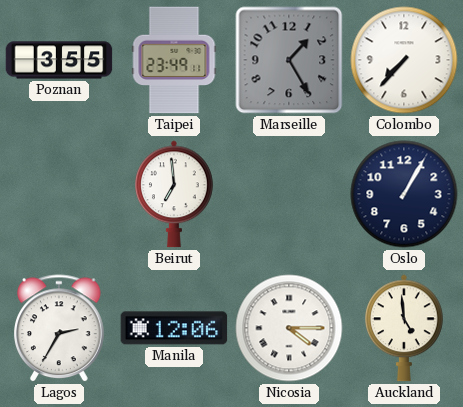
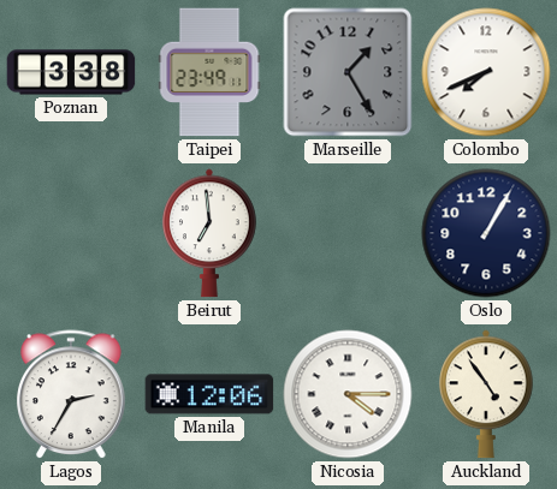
Poznan: 3:55 -> 3:38 (71, 72)
Colombo: 7:37 -> 7:41 (486, 72)
Auckland: 4:59 -> 4:54 (487, 394)
